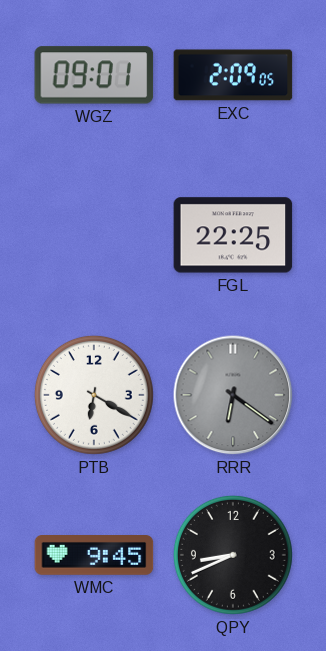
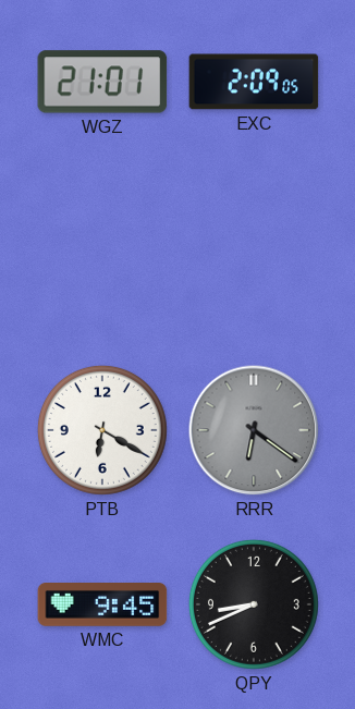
WGZ: 09:01 -> 21:01 (102, 82)
FGL: 22:25 -> none (233, 235)
